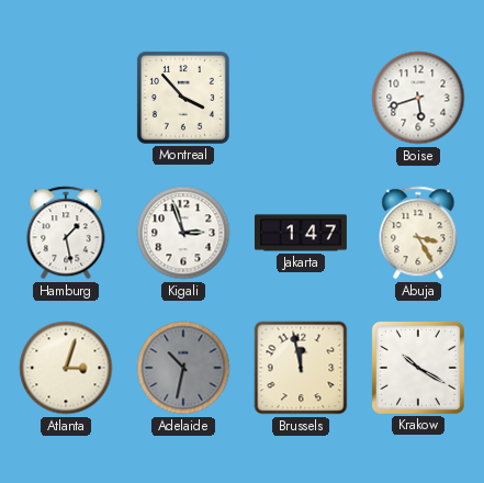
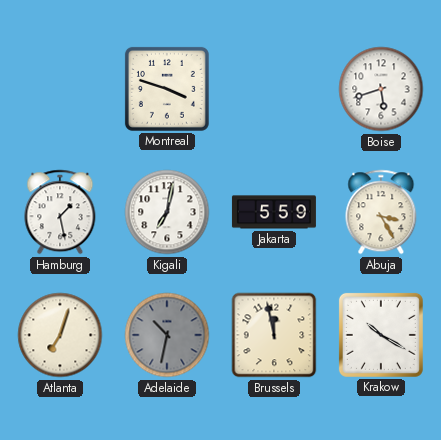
Montreal: 3:53 -> 3:48 (167, 89)
Kigali: 2:57 -> 7:02 (167, 212)
Jakarta: 1:47 -> 5:59 (274, 212)
Atlanta: 3:03 -> 7:03 (60, 335)
